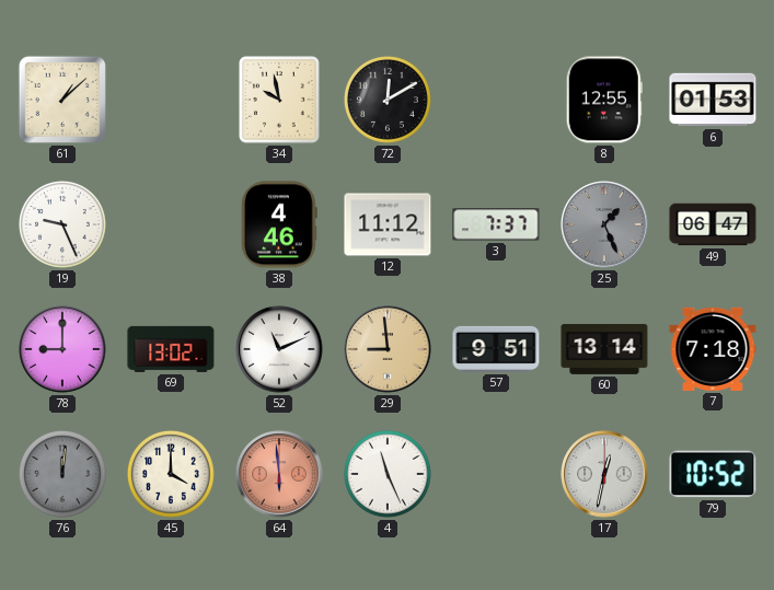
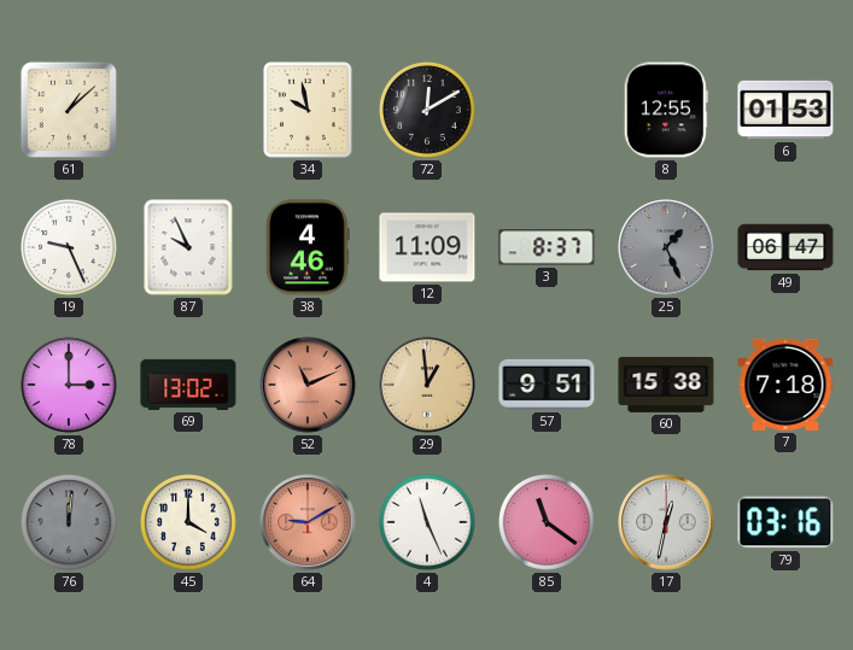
87: none -> 9:56 (188, 247)
12: 11:12 -> 11:09 (427, 247)
3: 7:37 -> 8:37 (547, 247)
78: 9:00 -> 3:00 (69, 385)
52 dial: white -> salmon (308, 385)
29: 8:59 -> 12:59 (427, 385)
60: 13:14 -> 15:38 (666, 385)
64: 5:59 -> 9:10 (308, 522)
85: none -> 11:21 (548, 523)
79: 10:52 -> 03:16 (785, 522)
